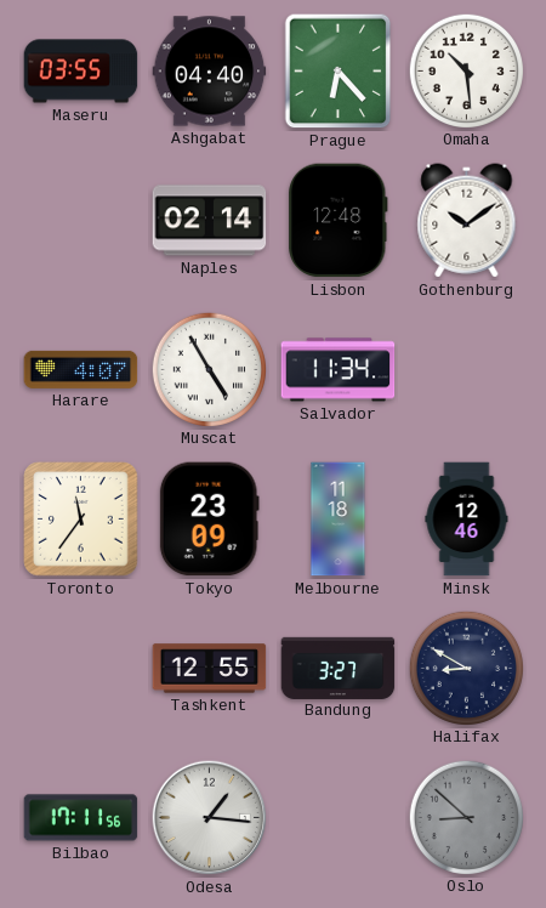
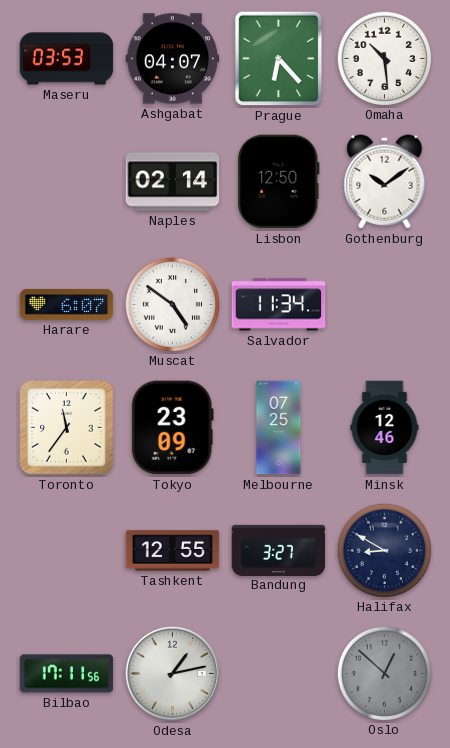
Maseru: 03:55 -> 03:53 (67, 59)
Ashgabat: 04:40 -> 04:07 (173, 59)
Lisbon: 12:48 -> 12:50 (279, 182)
Harare: 4:07 -> 6:07 (67, 304)
Muscat: 4:55 -> 4:51 (172, 304)
Melbourne: 11:18 -> 07:25 (279, 428)
Odesa: 1:16 -> 1:13 (173, 674)
Oslo: 8:52 -> 12:52 (384, 673)
